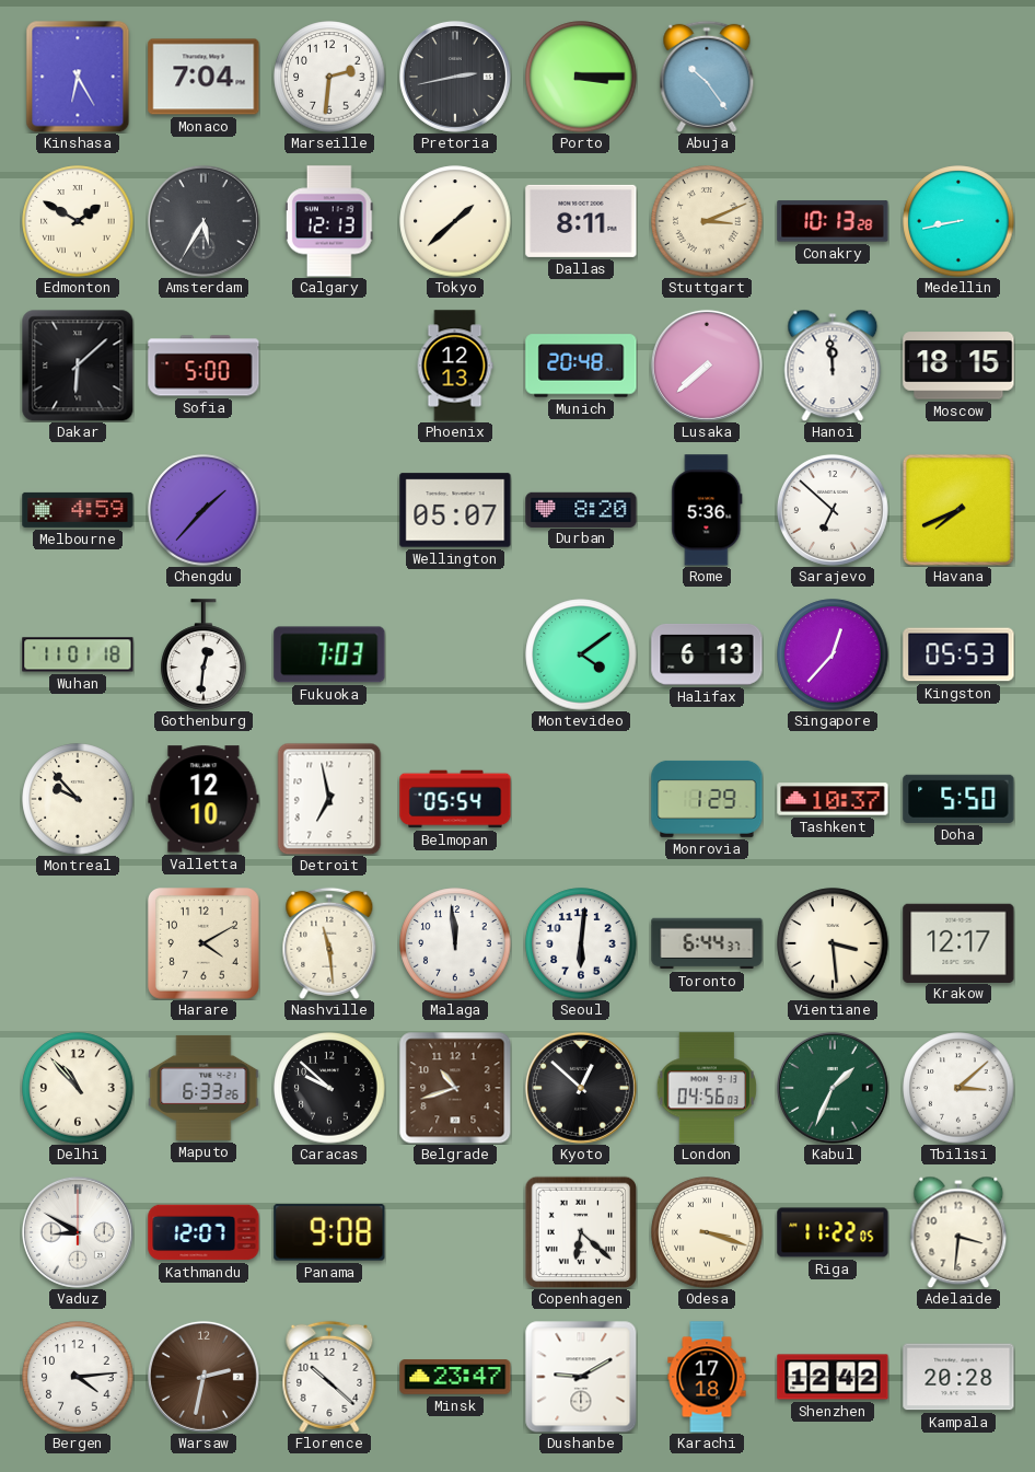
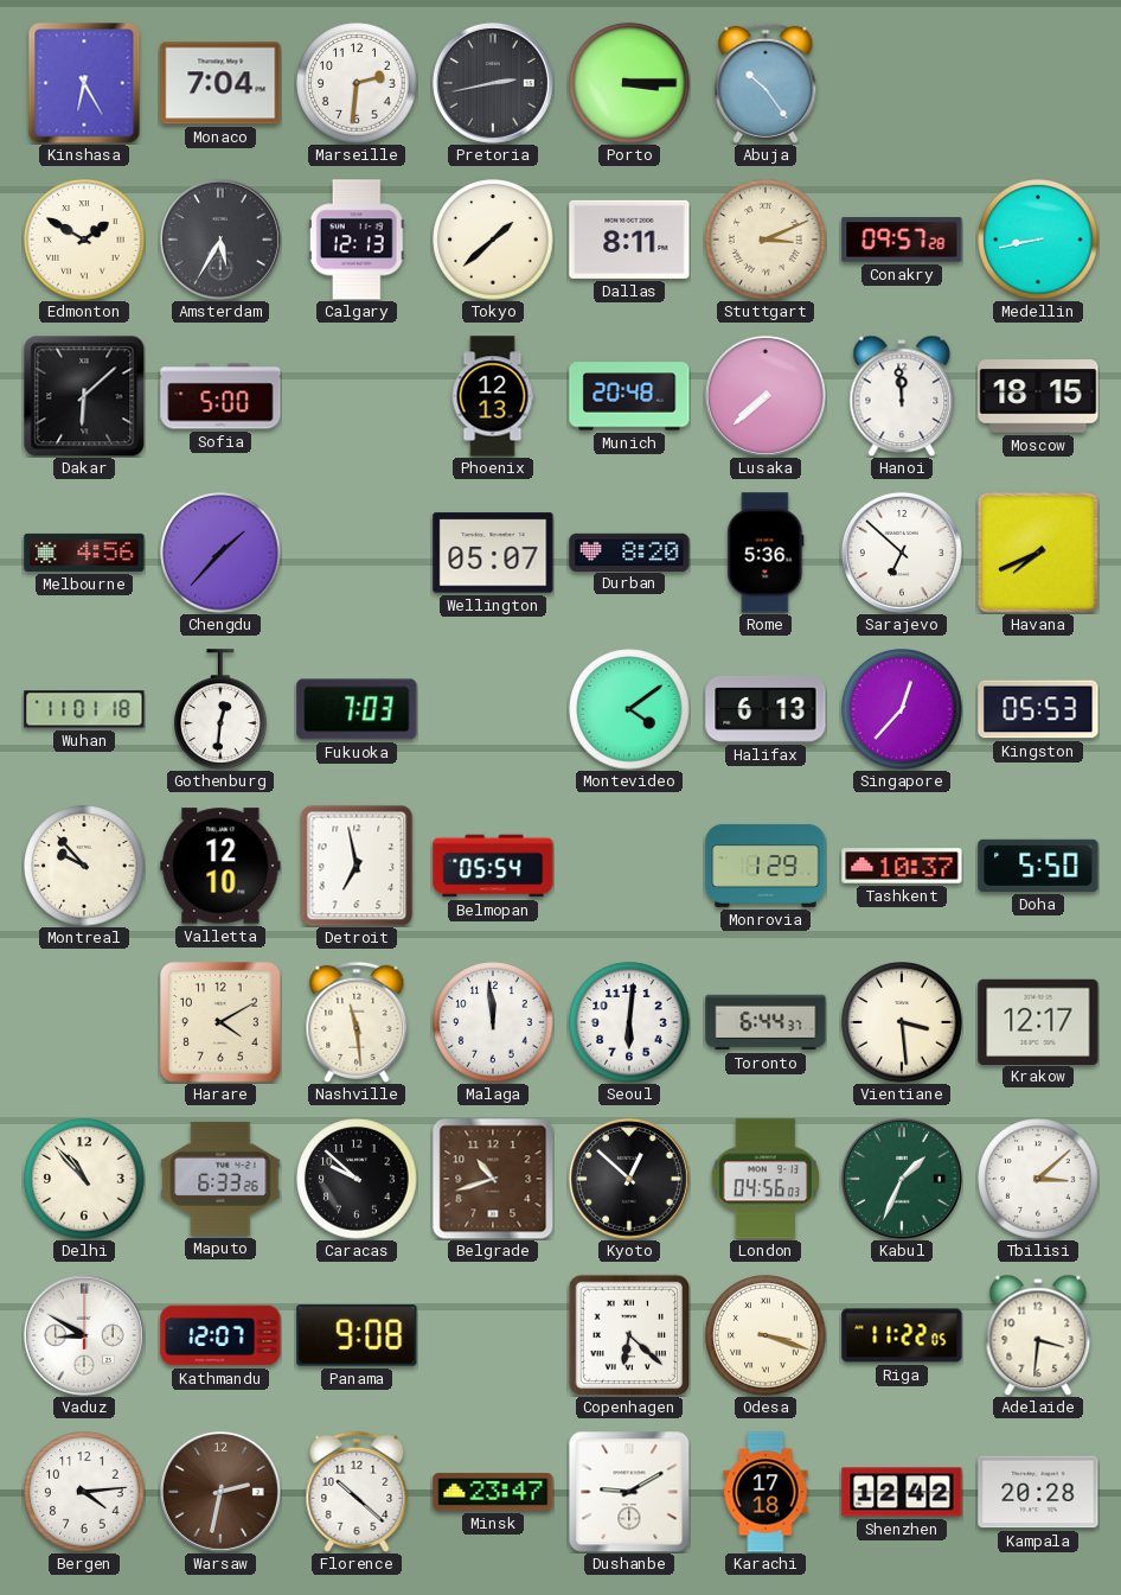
Conakry: 10:13 -> 09:57 (902, 240)
Melbourne: 4:59 -> 4:56 (84, 553)
